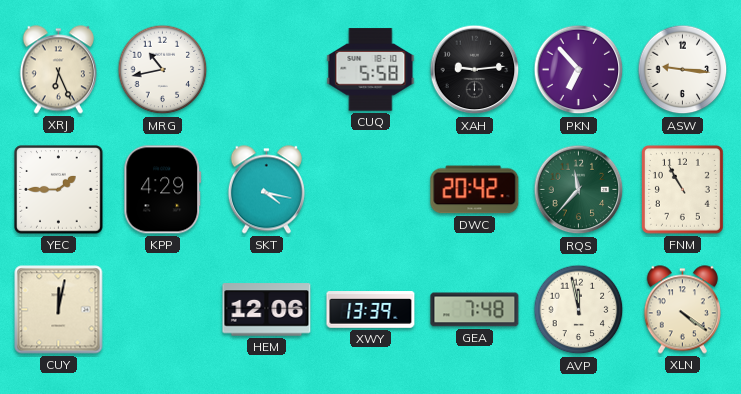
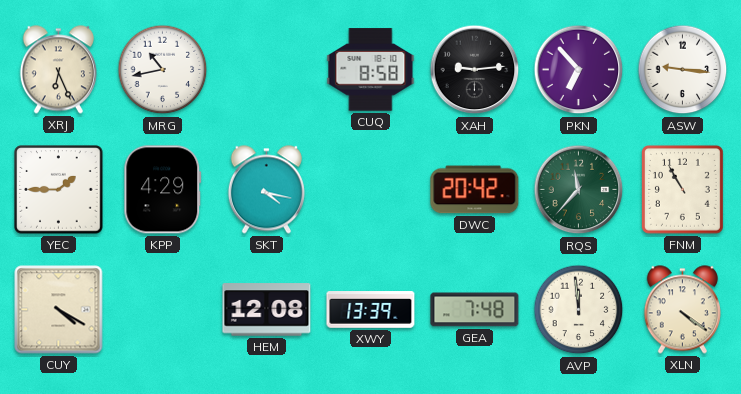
CUQ: 5:58 -> 8:58 (371, 70)
CUY: 12:02 -> 4:20 (59, 310)
HEM: 12:06 -> 12:08 (267, 310)
AVP: 11:58 -> 11:59 (579, 310)
